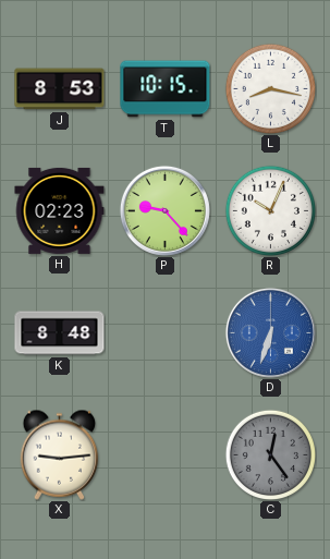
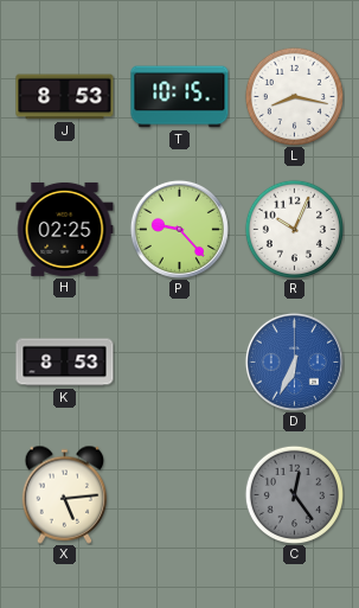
H: 02:23 -> 02:25 (65, 229)
K: 8:48 -> 8:53 (65, 363)
D: 6:33 -> 6:34 (294, 361)
X: 9:14 -> 5:14 (65, 494)
